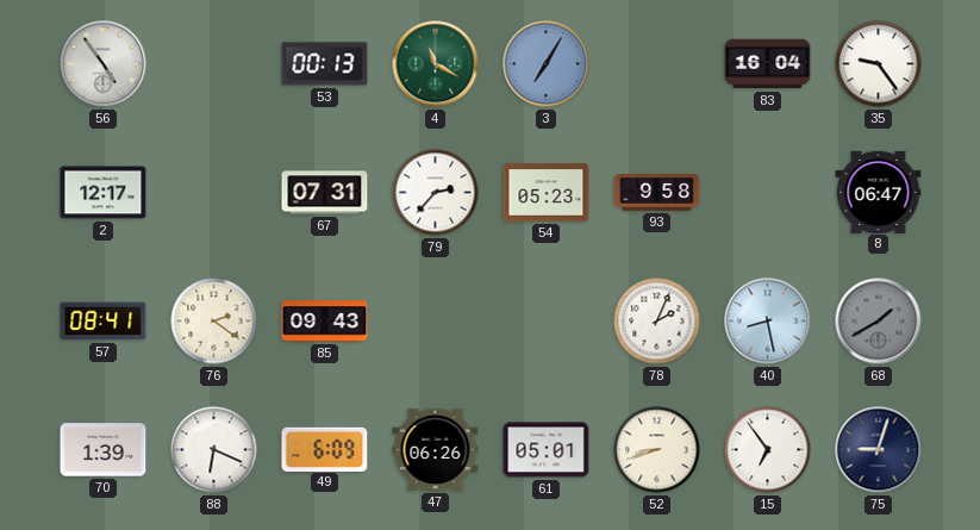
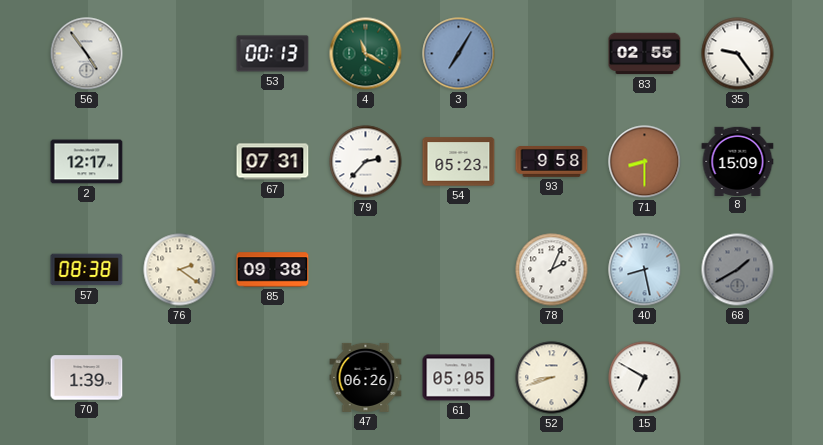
83: 16:04 -> 02:55 (645, 54)
71: none -> 8:30 (645, 162)
8: 06:47 -> 15:09 (738, 161)
57: 08:41 -> 08:38 (87, 270)
85: 09:43 -> 09:38 (273, 270)
88: 6:19 -> none (214, 450)
49: 6:09 -> none (325, 449)
61: 05:01 -> 05:05 (459, 378)
15: 6:54 -> 6:50 (645, 378)
75: 9:03 -> none (879, 450)
